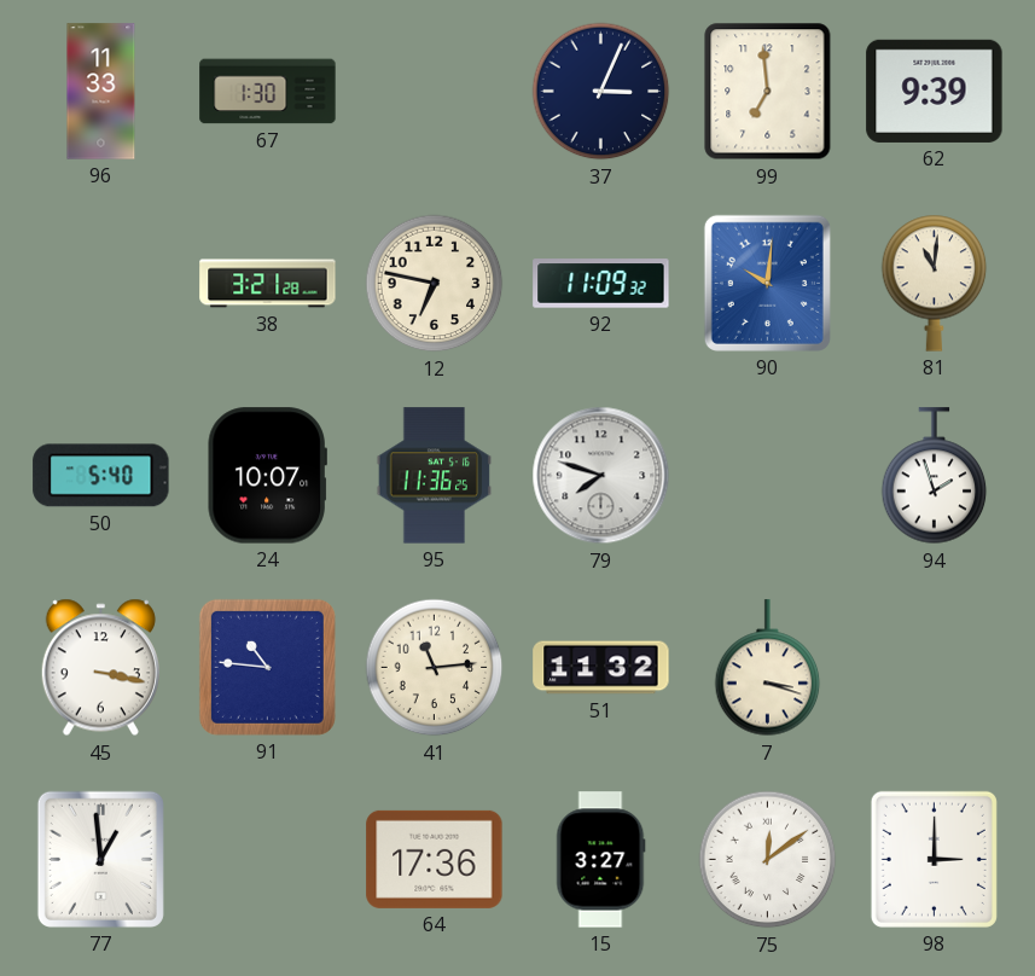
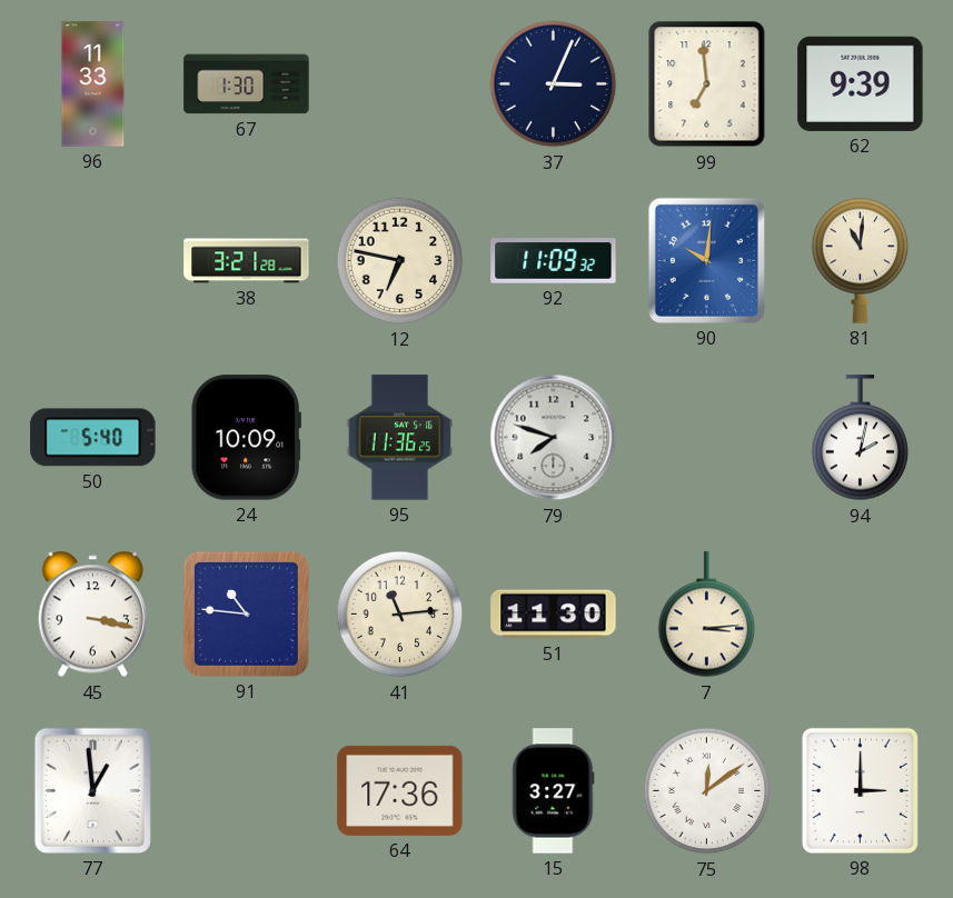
24: 10:07 -> 10:09 (246, 438)
94: 1:57 -> 2:02 (861, 438)
51: 11:32 -> 11:30 (554, 615)
7: 3:18 -> 3:14 (707, 615)
